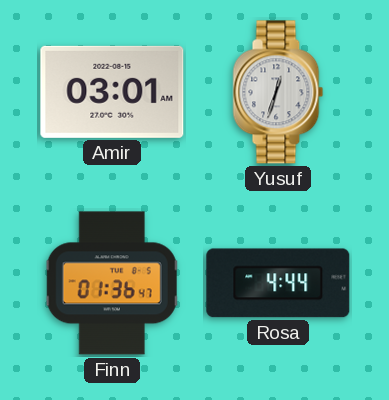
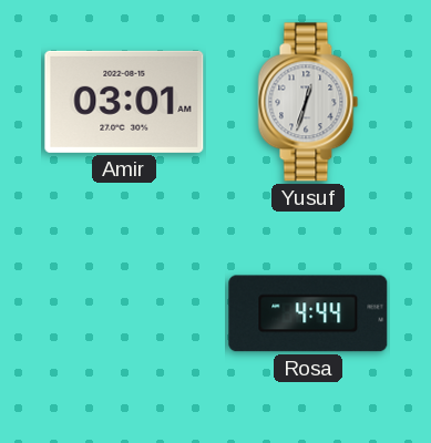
Finn: 01:36 -> none (112, 283)
